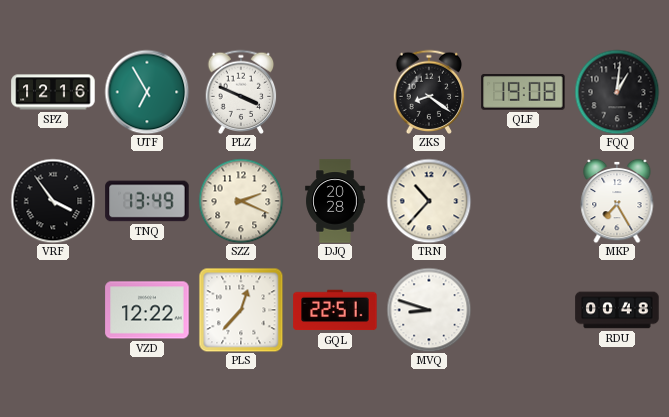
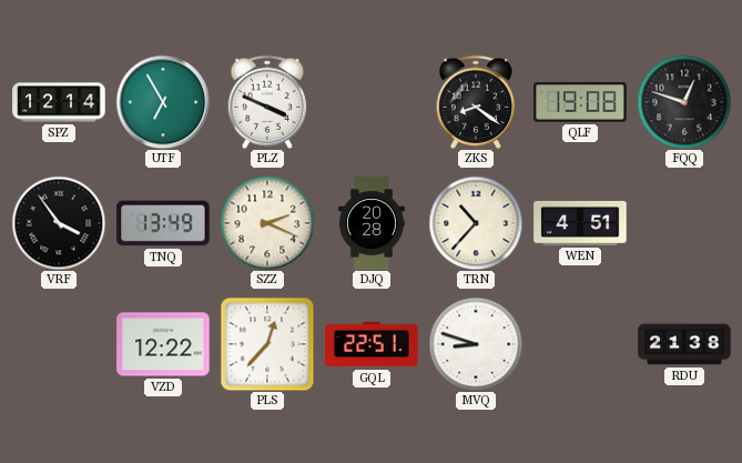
SPZ: 12:16 -> 12:14 (59, 102)
FQQ: 1:01 -> 12:48 (684, 102)
WEN: none -> 4:51 (580, 223)
MKP: 7:25 -> none (617, 201)
RDU: 00:48 -> 21:38 (684, 344)
